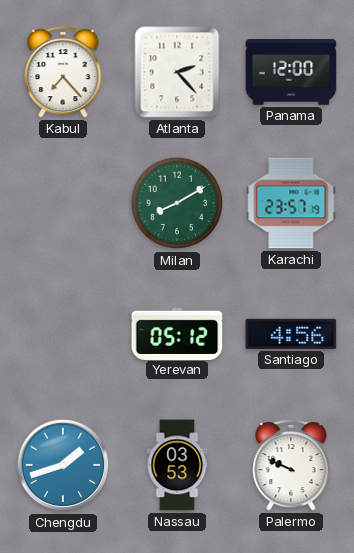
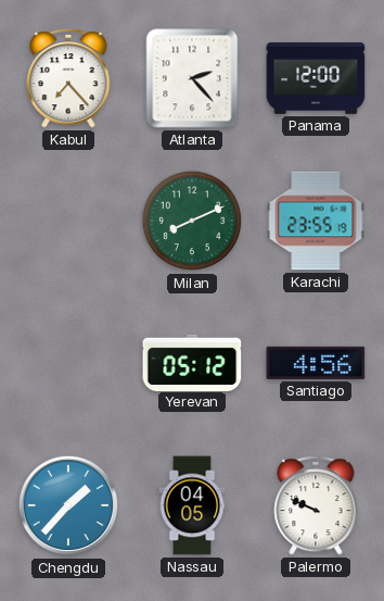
Milan: 8:10 -> 8:11 (192, 221)
Karachi: 23:57 -> 23:55 (316, 221)
Chengdu: 1:42 -> 1:37 (68, 505)
Nassau: 03:53 -> 04:05 (192, 505)
